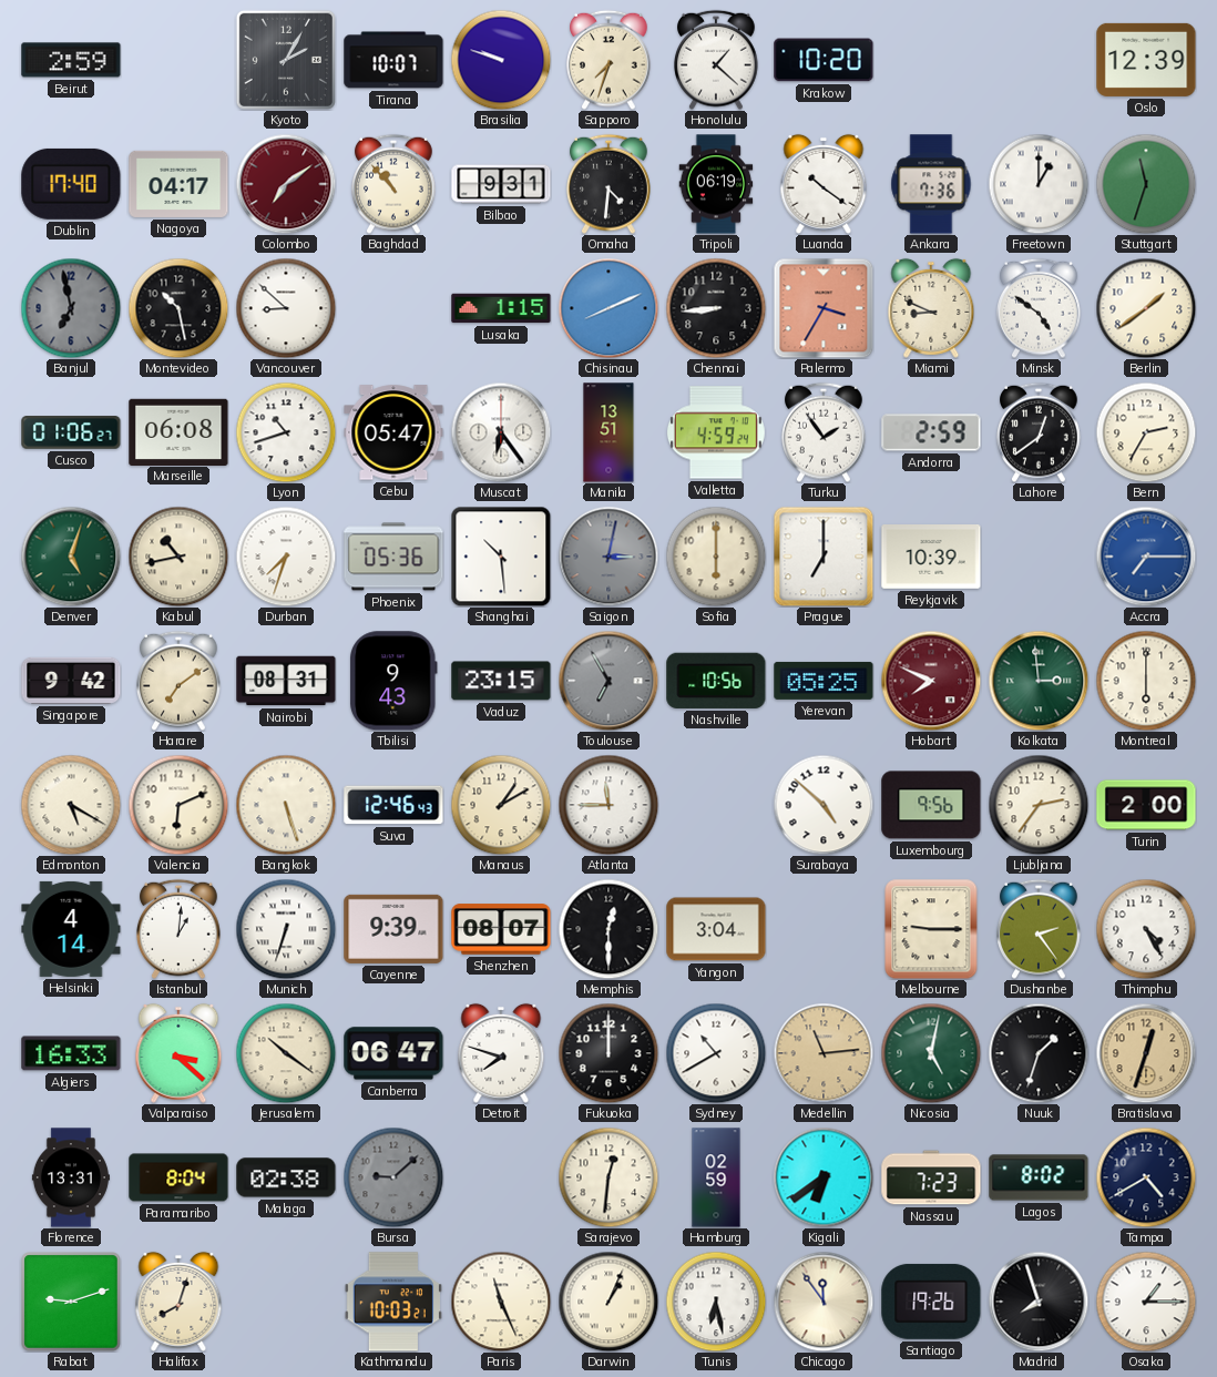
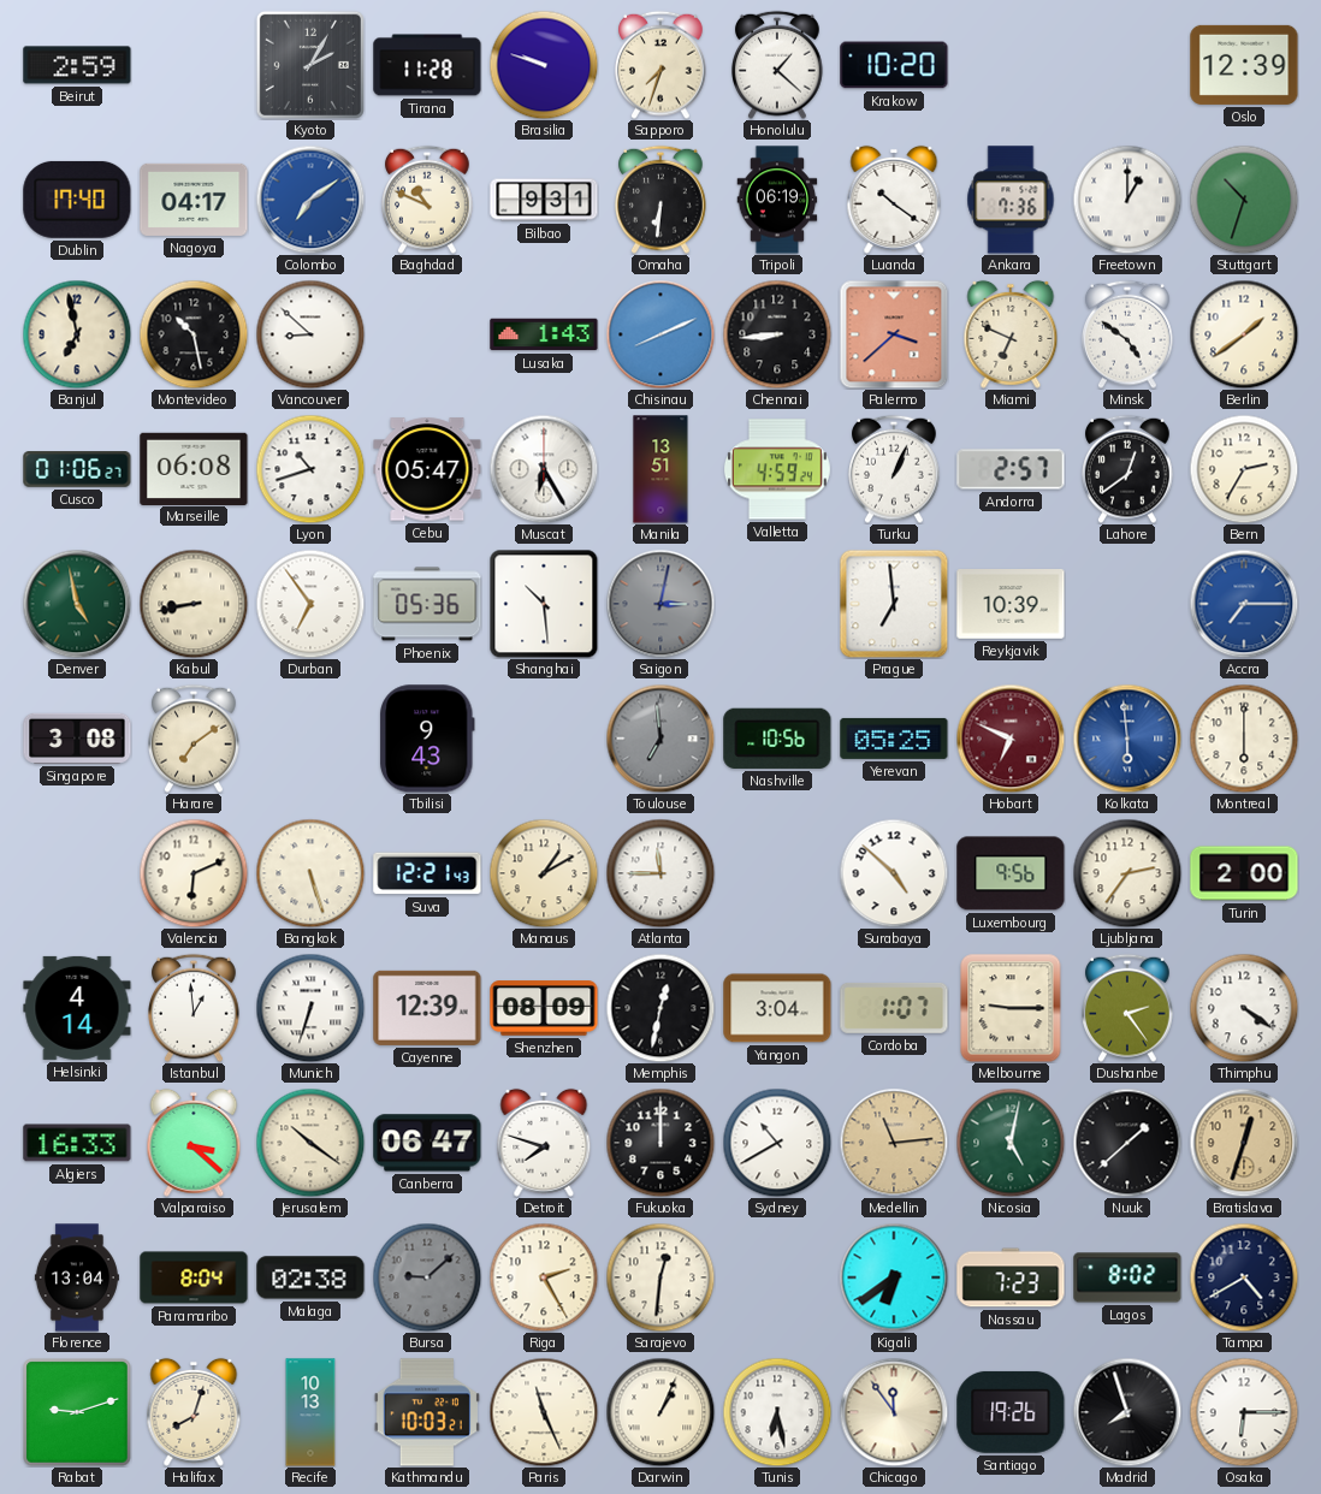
Tirana: 10:07 -> 11:28 (427, 65)
Colombo dial: burgundy -> blue (310, 200)
Baghdad: 10:53 -> 10:49 (428, 200)
Omaha: 4:31 -> 6:31 (662, 200)
Stuttgart: 11:33 -> 10:33 (1244, 200)
Banjul dial: grey -> cream (77, 334)
Lusaka: 1:15 -> 1:43 (544, 334)
Palermo: 3:35 -> 3:38 (894, 334)
Miami: 8:49 -> 6:49 (1011, 334)
Muscat: 6:24 -> 6:25 (544, 469)
Turku: 1:54 -> 1:04 (895, 469)
Andorra: 2:59 -> 2:57 (1011, 469)
Denver: 5:03 -> 4:58 (77, 604)
Kabul: 10:43 -> 8:43 (194, 604)
Durban: 7:33 -> 6:54 (310, 604)
Sofia: 6:00 -> none (716, 557)
Prague: 7:00 -> 6:59 (894, 604)
Singapore: 9:42 -> 3:08 (77, 739)
Nairobi: 08:31 -> none (286, 681)
Vaduz: 23:15 -> none (501, 681)
Toulouse: 6:55 -> 6:59 (660, 739)
Hobart: 7:49 -> 6:49 (1011, 739)
Kolkata: 2:59 -> 5:59 (1127, 739)
Kolkata dial: green -> blue (1127, 739)
Edmonton: 5:20 -> none (71, 805)
Suva: 12:46 -> 12:21 (427, 873)
Istanbul: 1:01 -> 12:59 (195, 1008)
Cayenne: 9:39 -> 12:39 (427, 1008)
Shenzhen: 08:07 -> 08:09 (544, 1008)
Memphis: 12:30 -> 12:32 (660, 1008)
Cordoba: none -> 1:07 (894, 1009)
Thimphu: 4:25 -> 4:21 (1244, 1008)
Nuuk: 1:33 -> 1:38 (1127, 1143)
Florence: 13:31 -> 13:04 (77, 1277)
Riga: none -> 2:25 (544, 1277)
Hamburg: 02:59 -> none (716, 1177)
Recife: none -> 10:13 (310, 1412)
Osaka: 1:15 -> 6:15 (1244, 1412)
